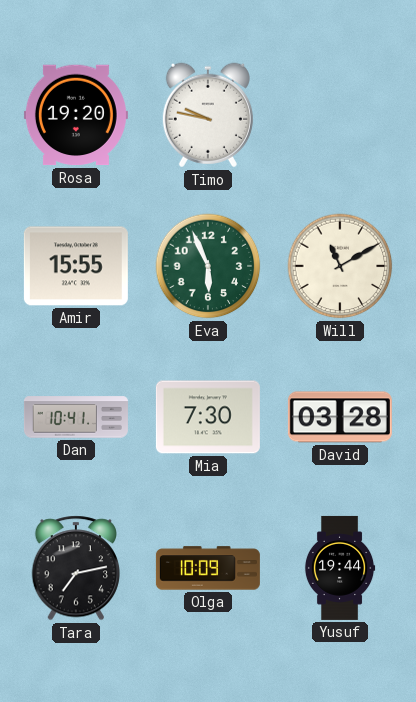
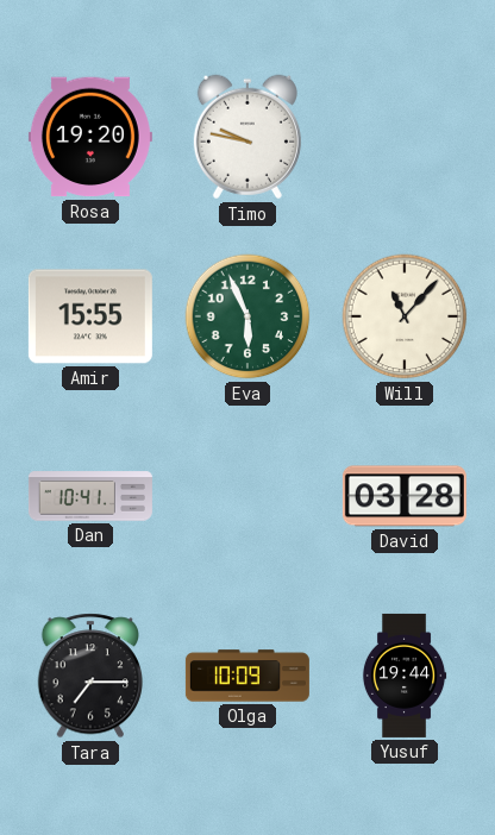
Will: 11:10 -> 11:07 (405, 316)
Mia: 7:30 -> none (208, 417)
Tara: 7:13 -> 7:15 (89, 676)
